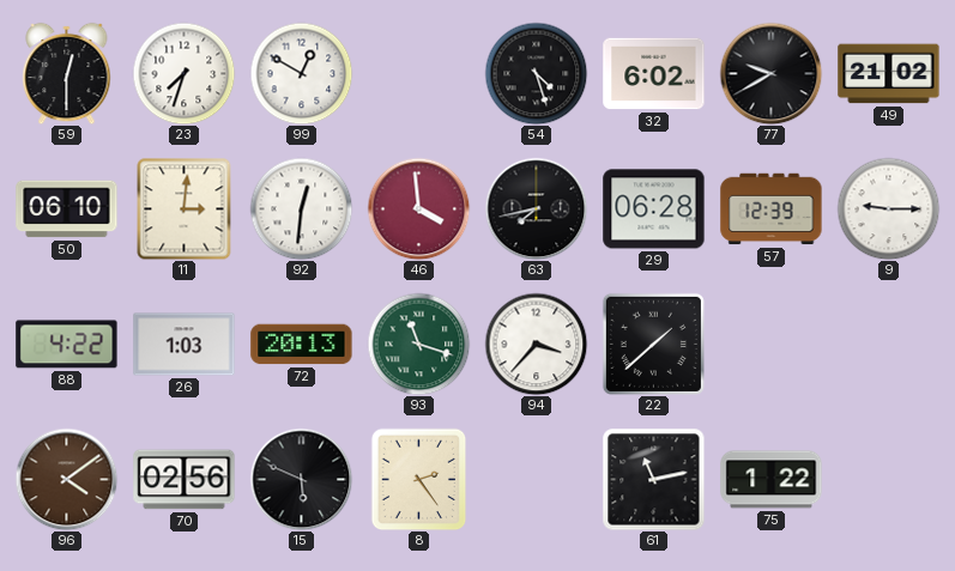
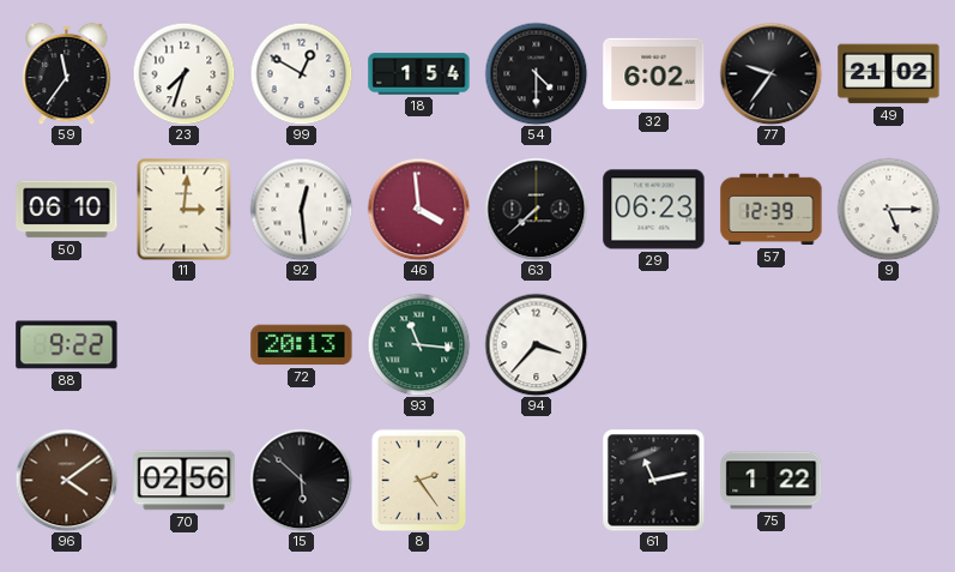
59: 12:30 -> 11:36 (67, 73)
18: none -> 1:54 (419, 74)
54: 4:27 -> 4:30 (536, 73)
77: 9:40 -> 9:36 (770, 73)
92: 12:31 -> 12:29 (301, 209)
63: 7:43 -> 7:38 (536, 209)
29: 06:28 -> 06:23 (654, 210)
9: 9:15 -> 5:15 (888, 209)
88: 4:22 -> 9:22 (67, 345)
26: 1:03 -> none (185, 345)
93: 11:18 -> 11:16 (418, 344)
22: 1:38 -> none (653, 344)
15: 5:49 -> 5:52 (301, 480)
